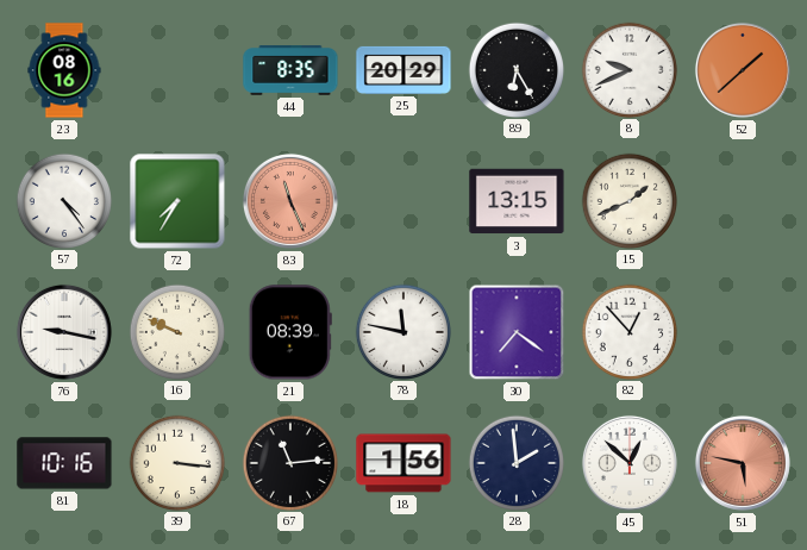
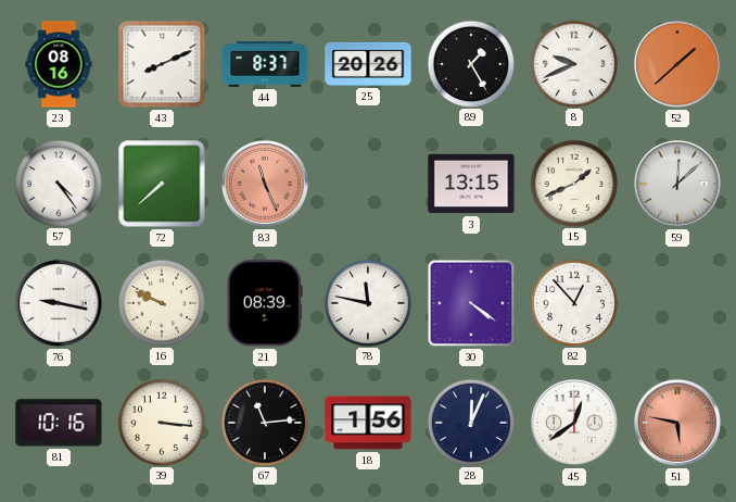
43: none -> 8:11 (162, 64)
44: 8:35 -> 8:37 (265, 64)
25: 20:29 -> 20:26 (368, 64)
89: 6:25 -> 1:25 (470, 63)
72: 7:35 -> 7:38 (162, 184)
59: none -> 12:08 (677, 184)
30: 7:21 -> 4:21 (471, 303)
28: 1:59 -> 12:04 (470, 422)
45: 12:52 -> 12:39 (574, 423)
